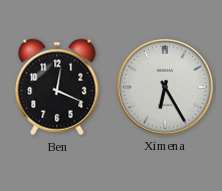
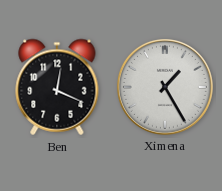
Ximena: 6:25 -> 1:25 (165, 87)
